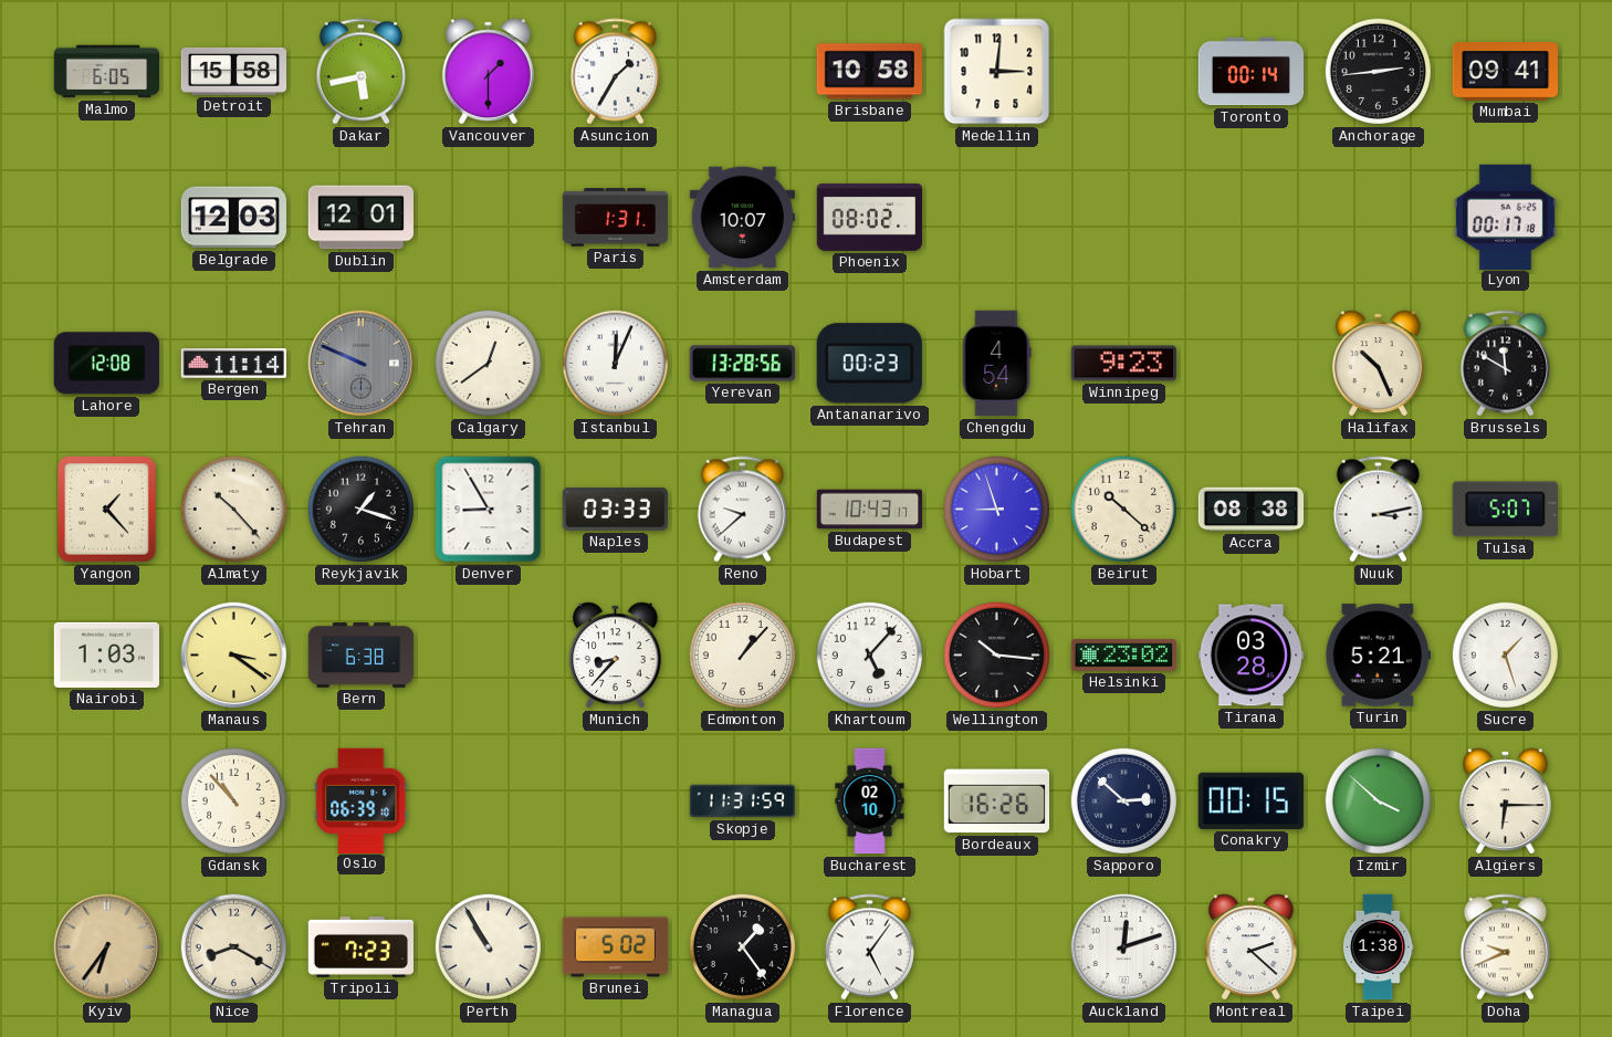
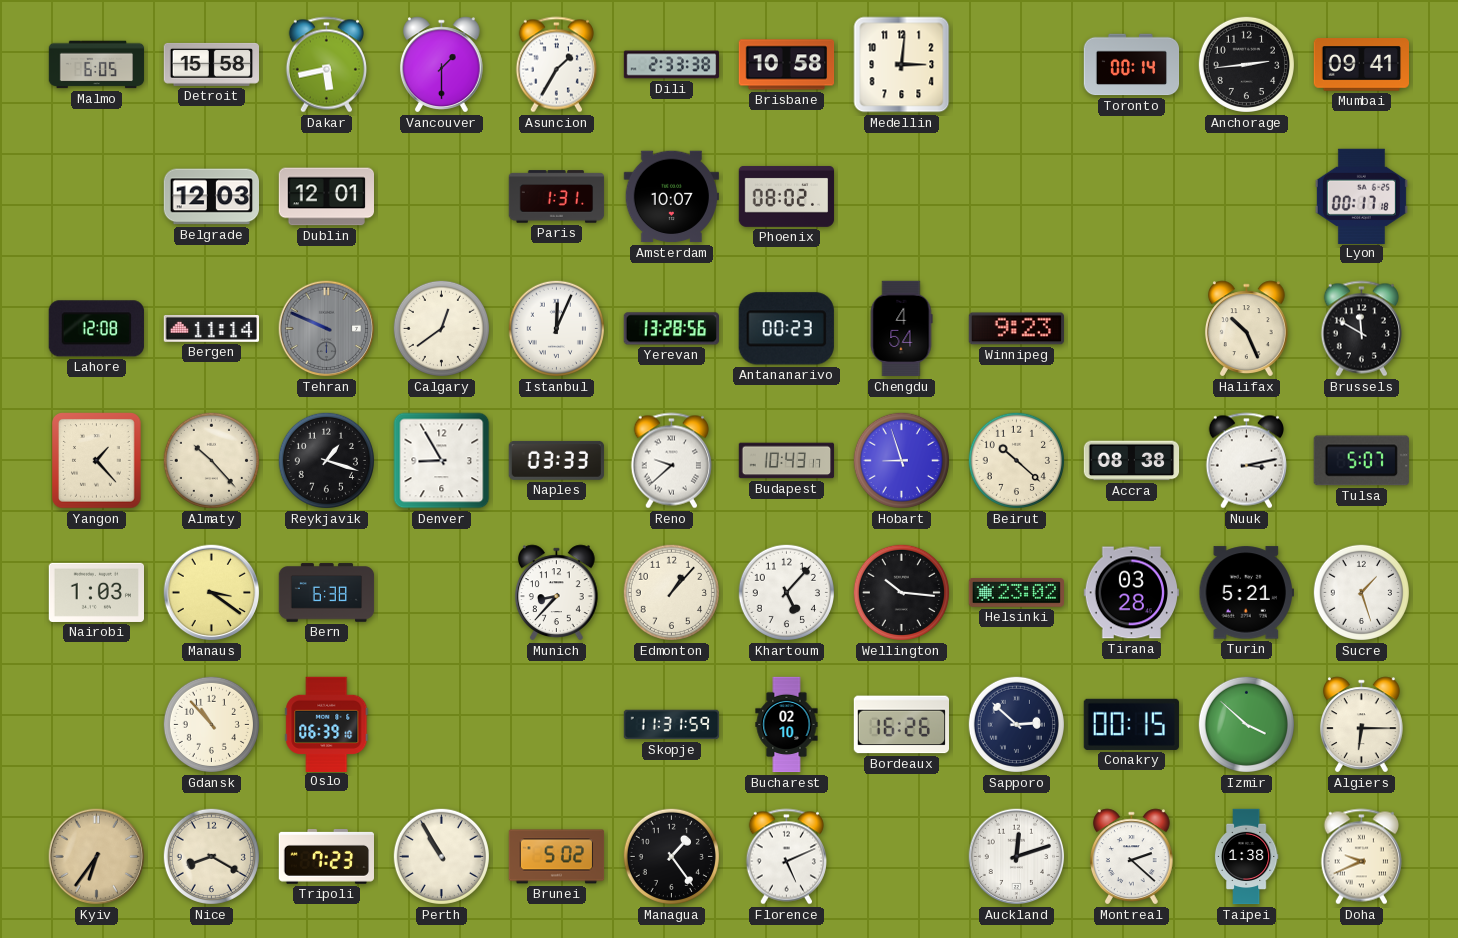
Dili: none -> 2:33 (672, 65)
Florence: 5:06 -> 5:11 (786, 857)
